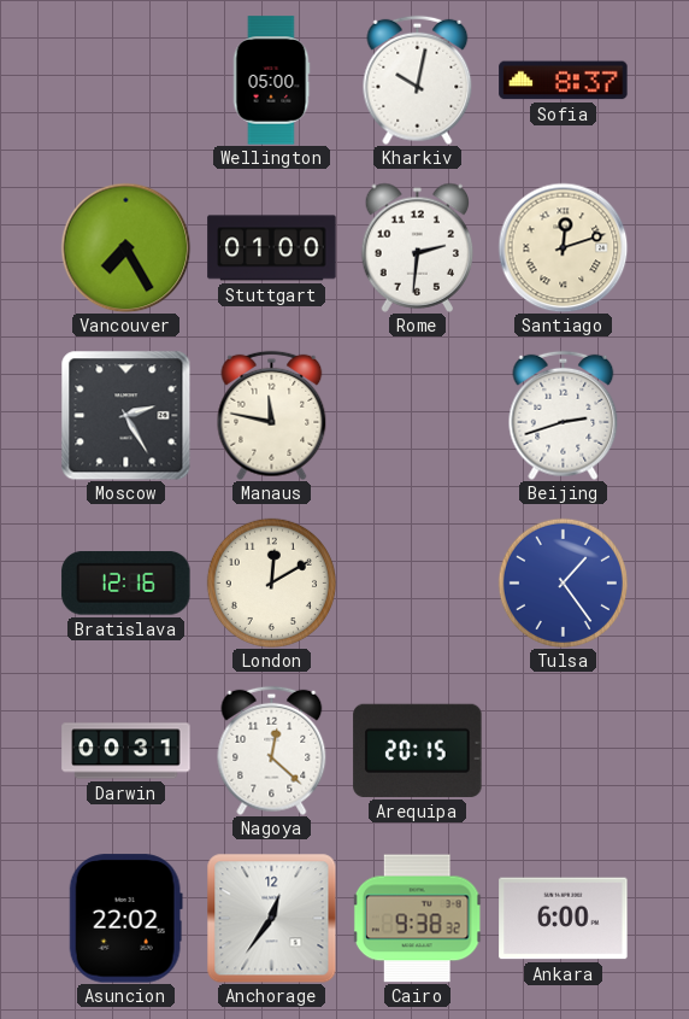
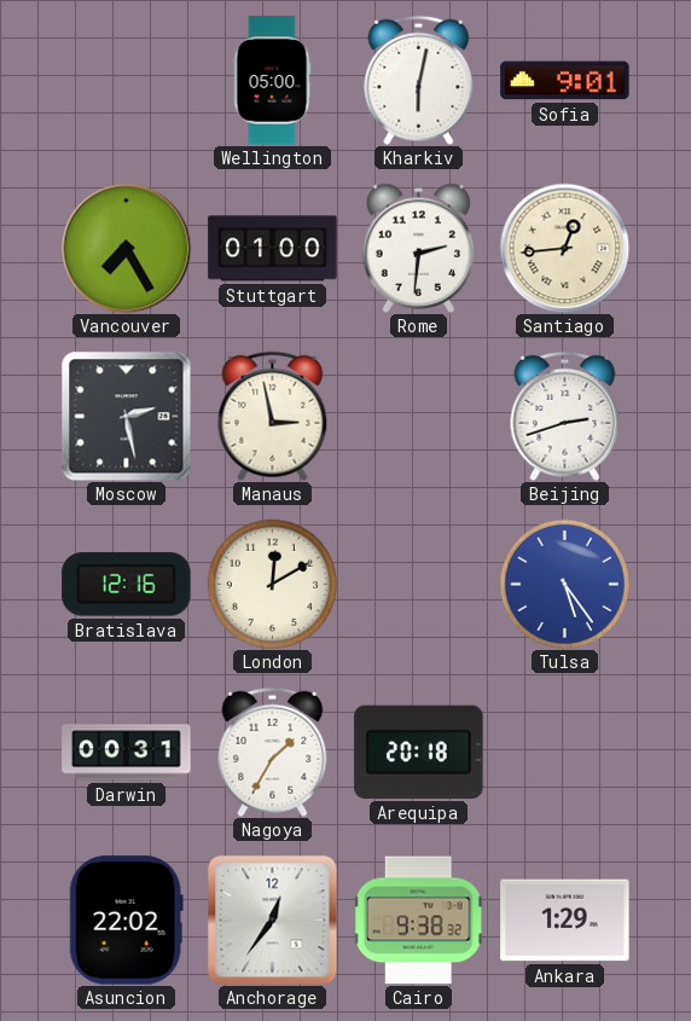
Kharkiv: 10:02 -> 6:02 (419, 80)
Sofia: 8:37 -> 9:01 (565, 81)
Santiago: 12:12 -> 12:44 (564, 248)
Moscow: 2:25 -> 2:28 (126, 416)
Manaus: 11:47 -> 2:58 (273, 416)
Tulsa: 1:24 -> 5:24 (564, 584)
Nagoya: 12:22 -> 1:35 (273, 752)
Arequipa: 20:15 -> 20:18 (419, 752)
Ankara: 6:00 -> 1:29 (565, 921)
